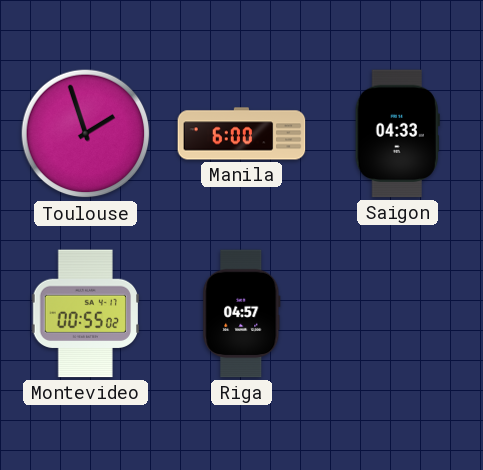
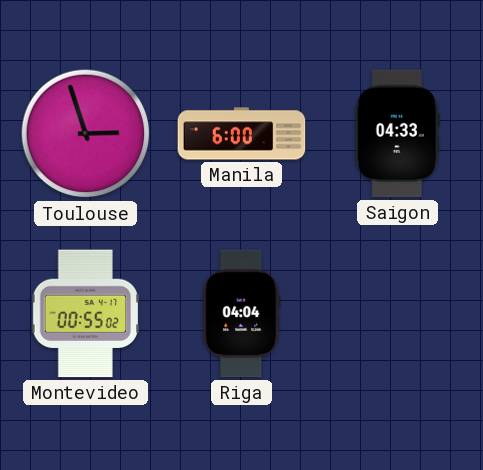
Toulouse: 1:57 -> 2:57 (86, 134)
Riga: 04:57 -> 04:04 (242, 314)
